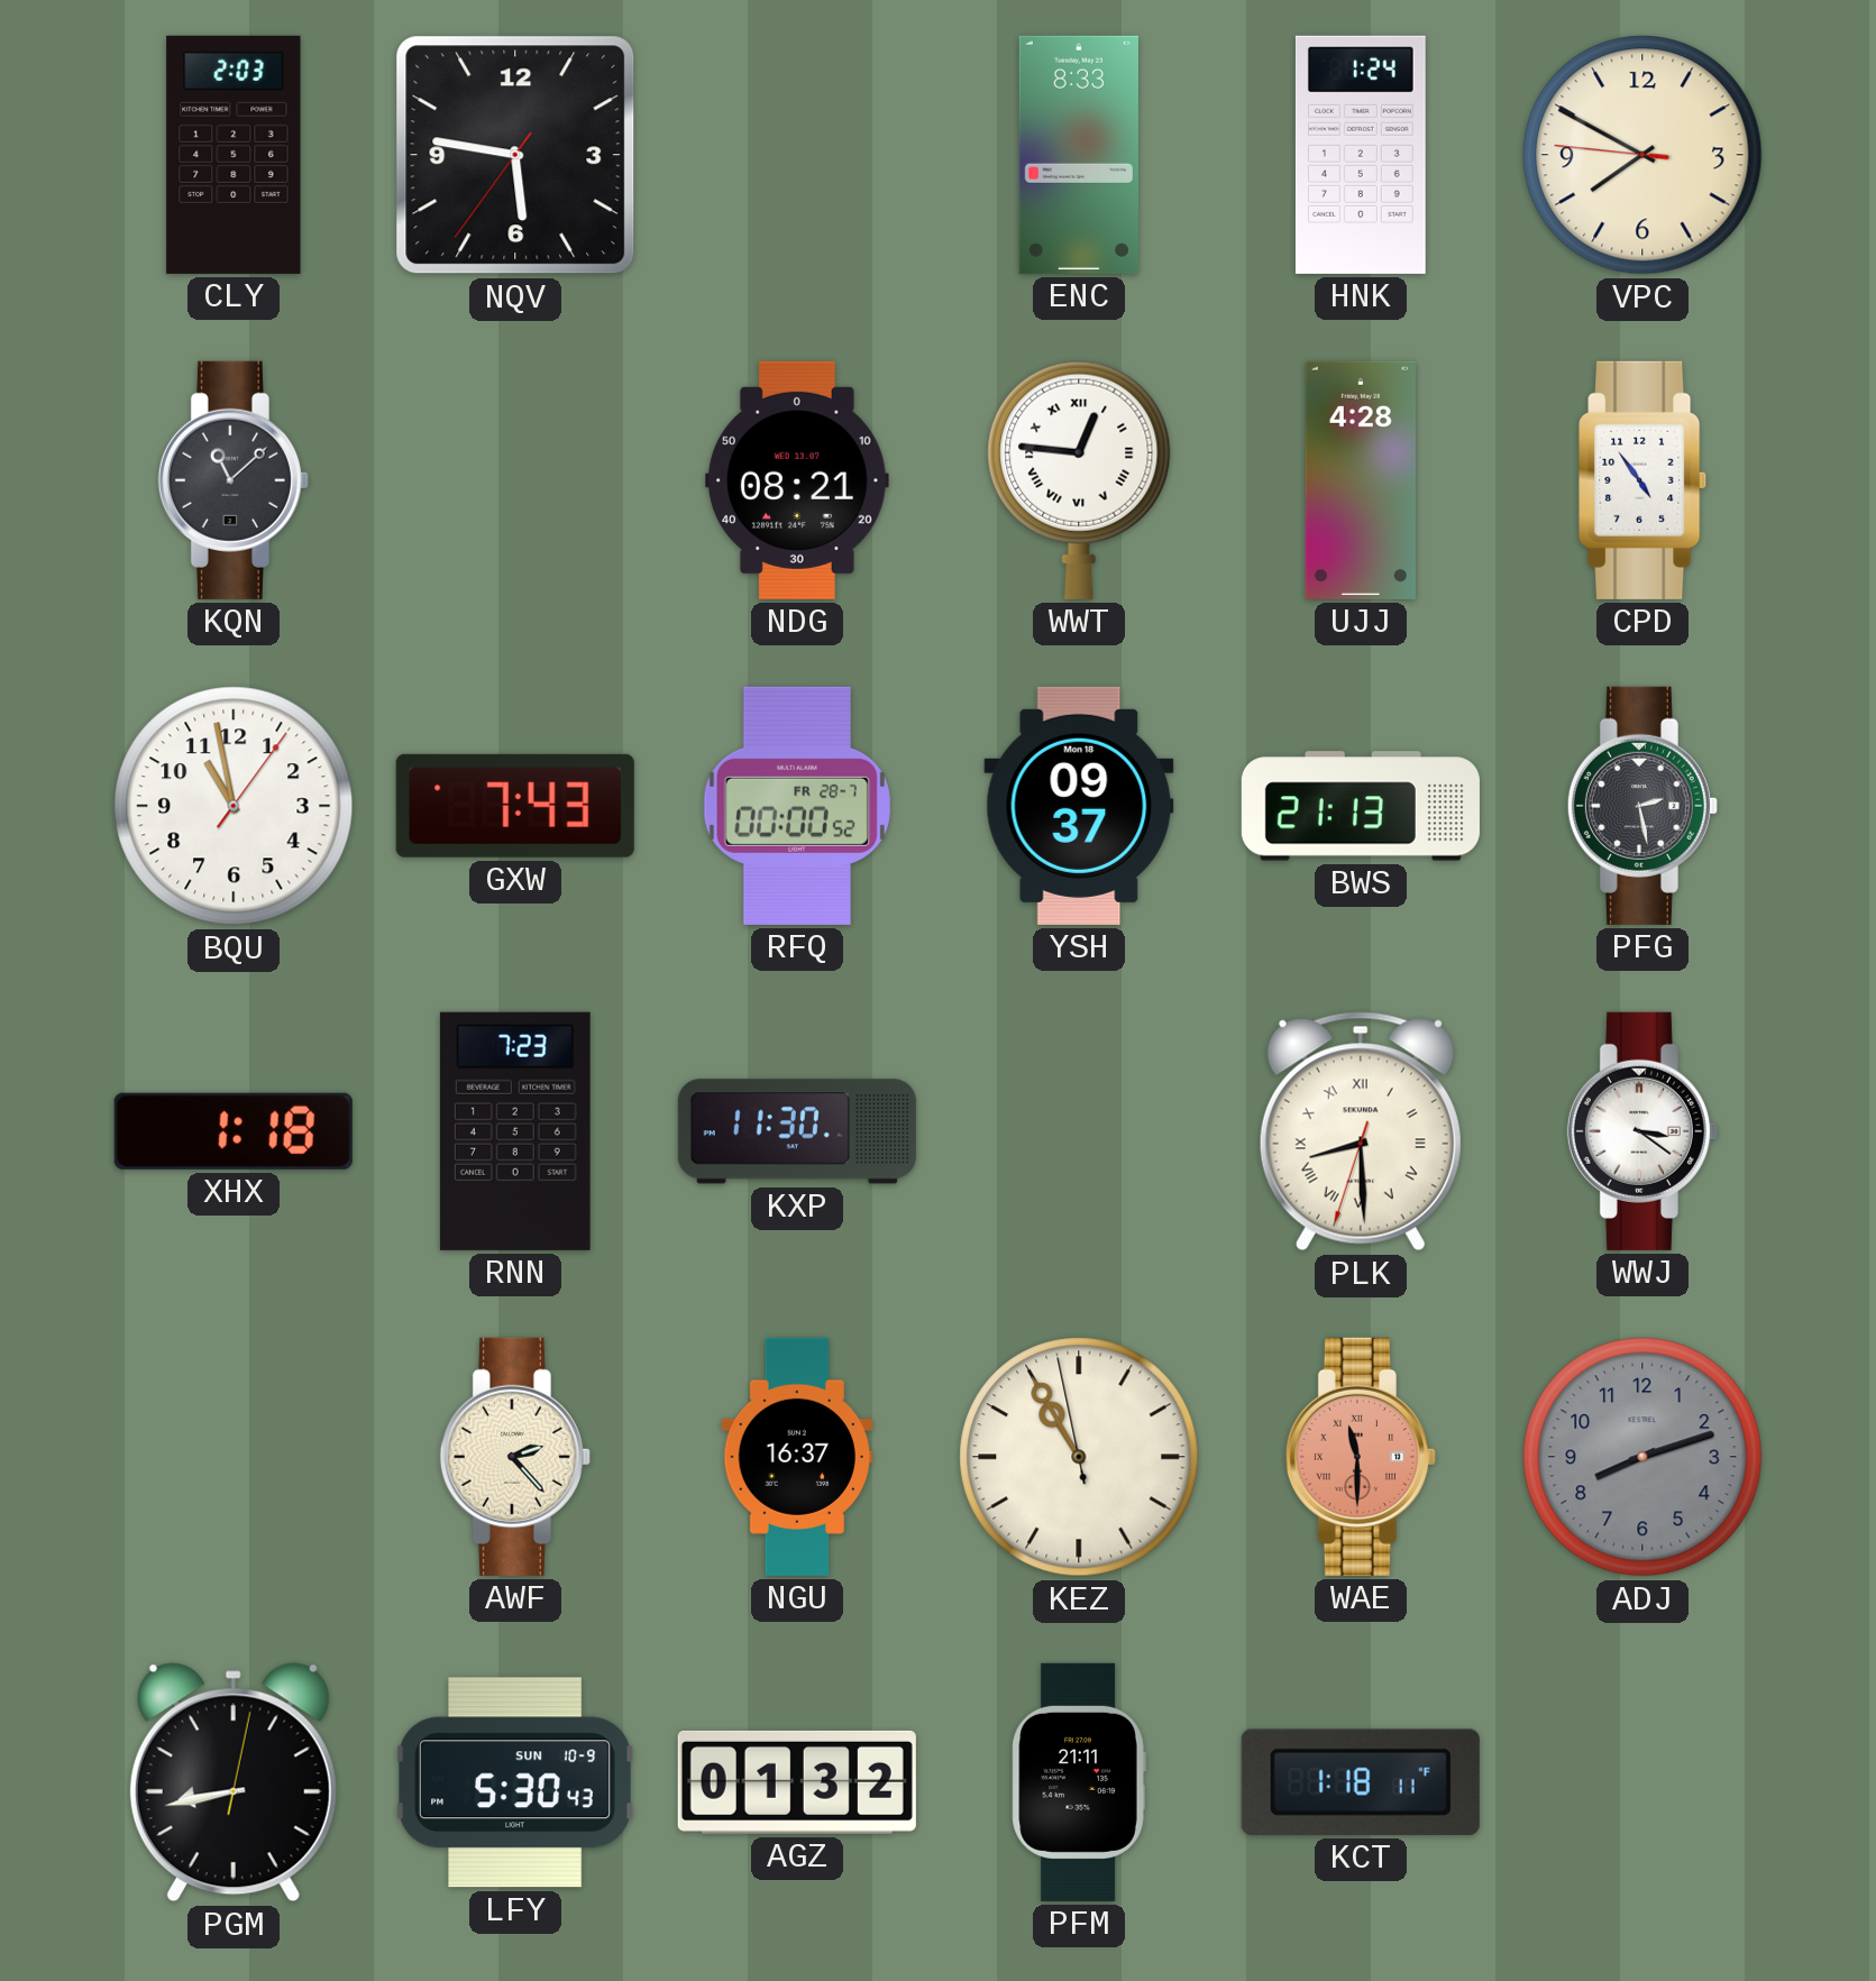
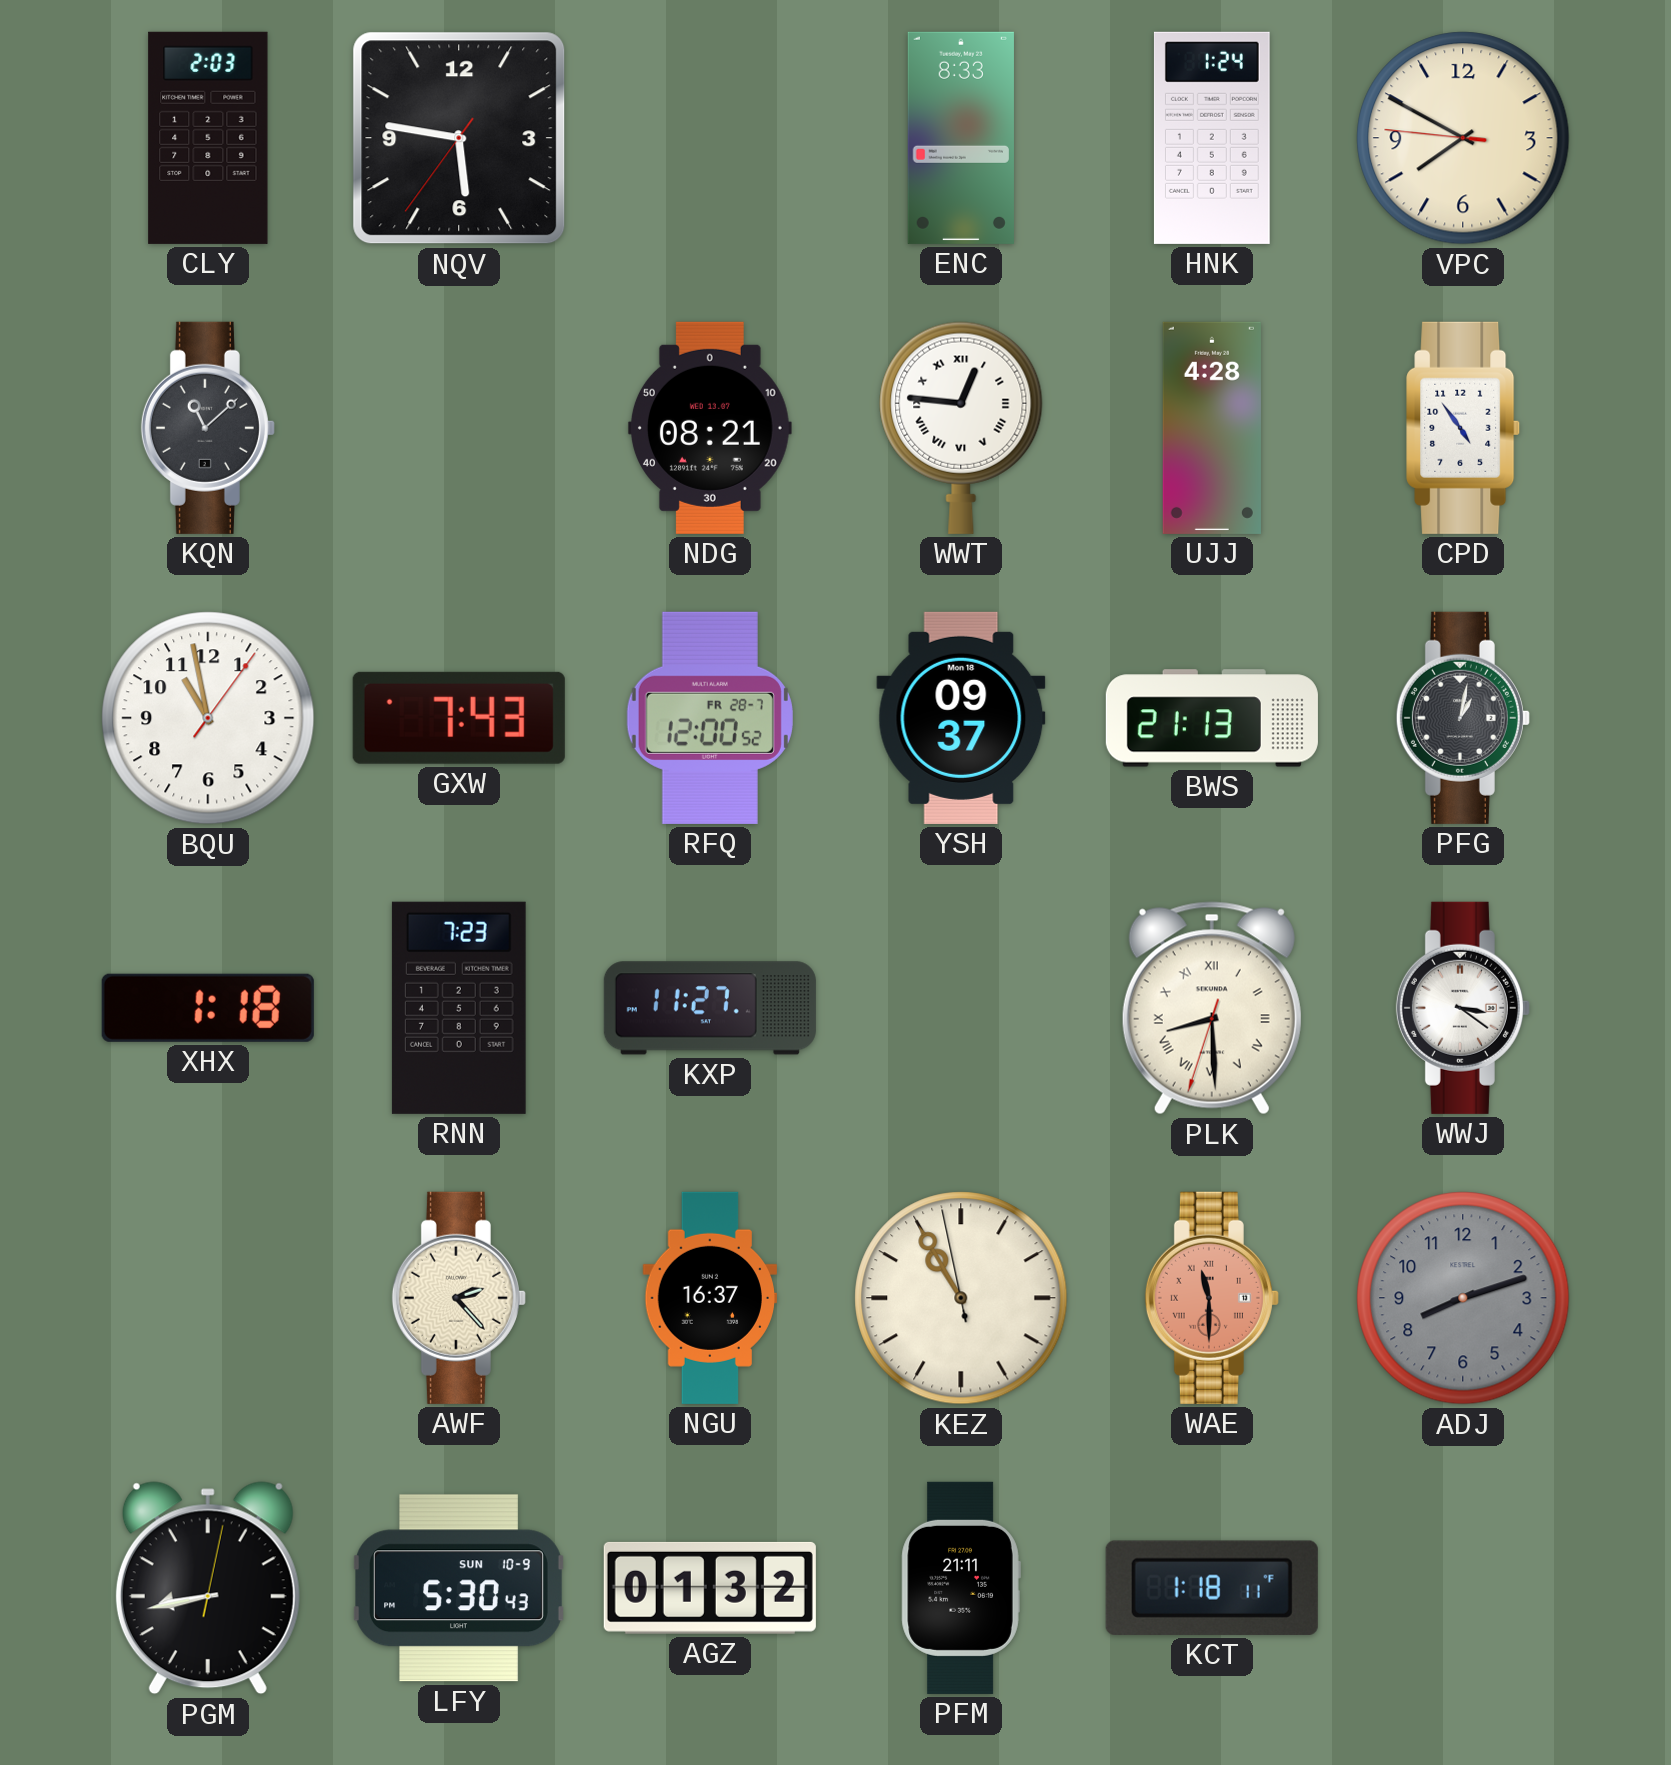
RFQ: 00:00 -> 12:00 (710, 718)
PFG: 2:28 -> 1:02 (1463, 718)
KXP: 11:30 -> 11:27 (710, 1008)
